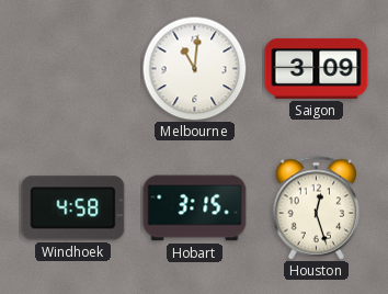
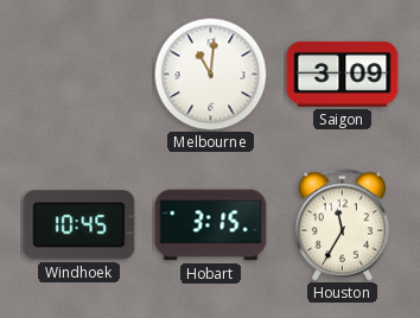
Windhoek: 4:58 -> 10:45 (79, 225)
Houston: 12:27 -> 11:35 (343, 225)
